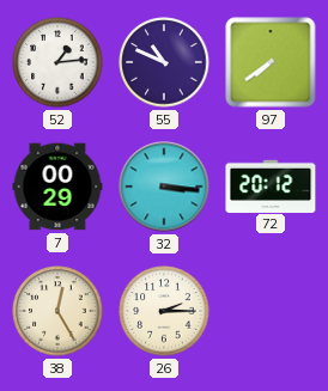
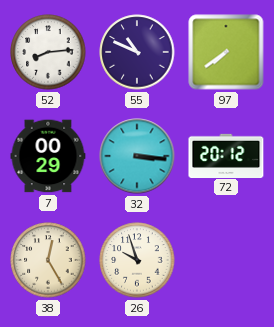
52: 1:14 -> 8:14 (48, 52)
26: 2:15 -> 9:57 (137, 260)
